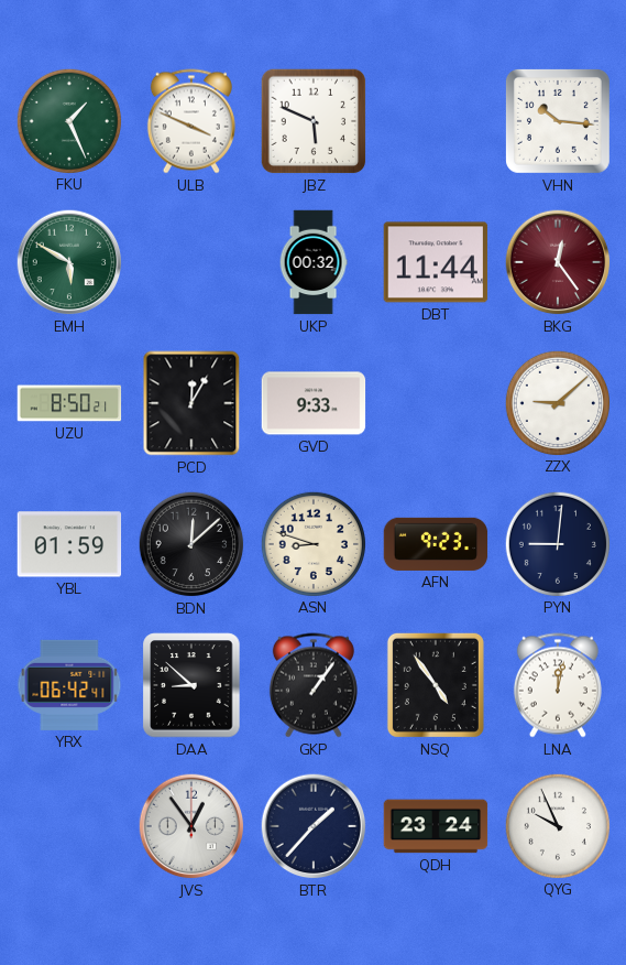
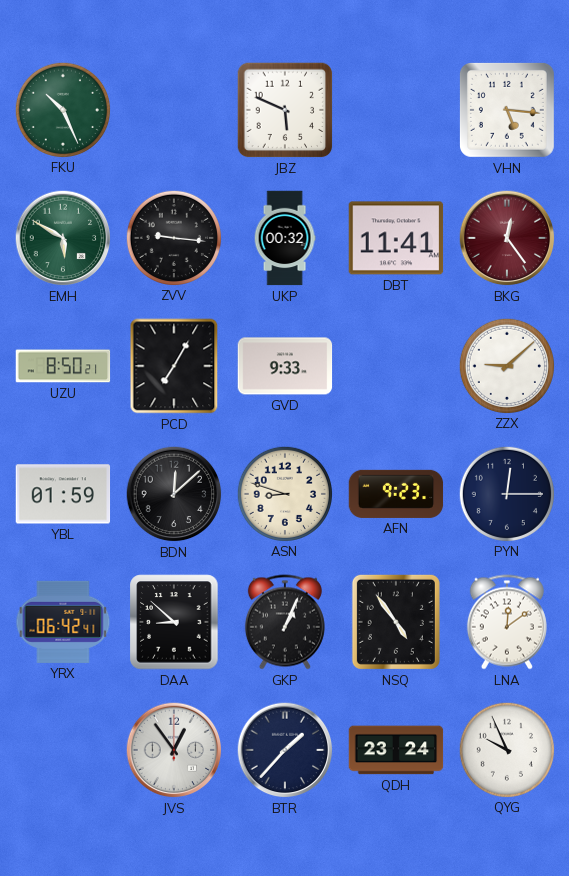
FKU: 1:26 -> 10:26 (62, 109)
ULB: 3:49 -> none (191, 121)
VHN: 10:16 -> 5:16 (507, 110)
ZVV: none -> 9:16 (173, 237)
DBT: 11:44 -> 11:41 (396, 238)
PCD: 12:05 -> 7:05 (174, 366)
PYN: 9:01 -> 12:15 (506, 493)
GKP: 1:06 -> 1:04 (285, 622)
LNA: 12:02 -> 12:09 (507, 622)
